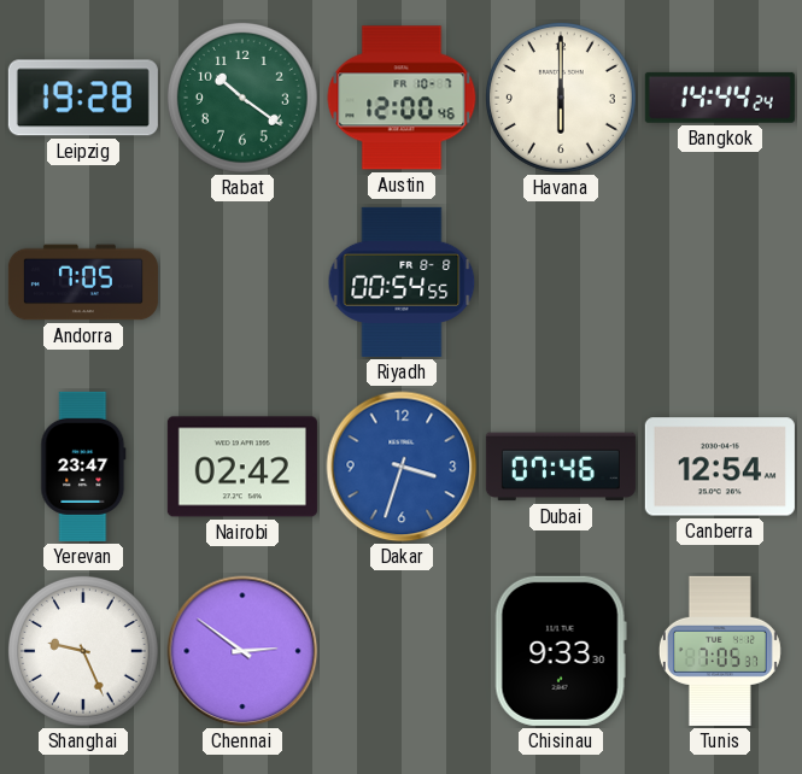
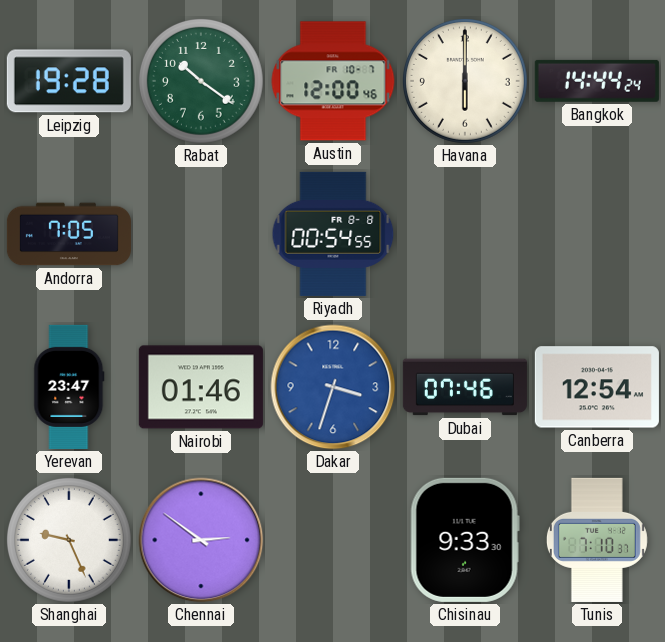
Nairobi: 02:42 -> 01:46 (201, 387)
Tunis: 7:05 -> 7:10 (597, 540)
